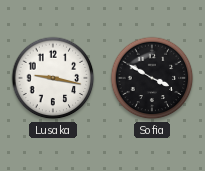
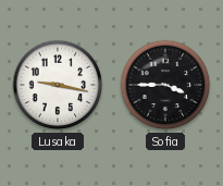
Sofia: 3:50 -> 3:45 (165, 85)
